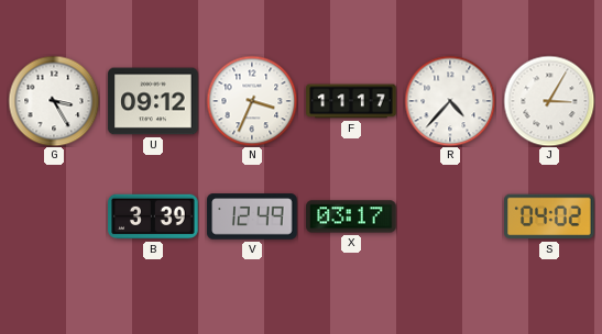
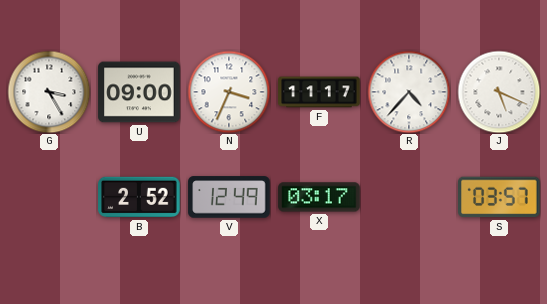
U: 09:12 -> 09:00 (139, 92)
J: 3:05 -> 5:19 (499, 92)
B: 3:39 -> 2:52 (139, 197)
S: 04:02 -> 03:57 (499, 197)
